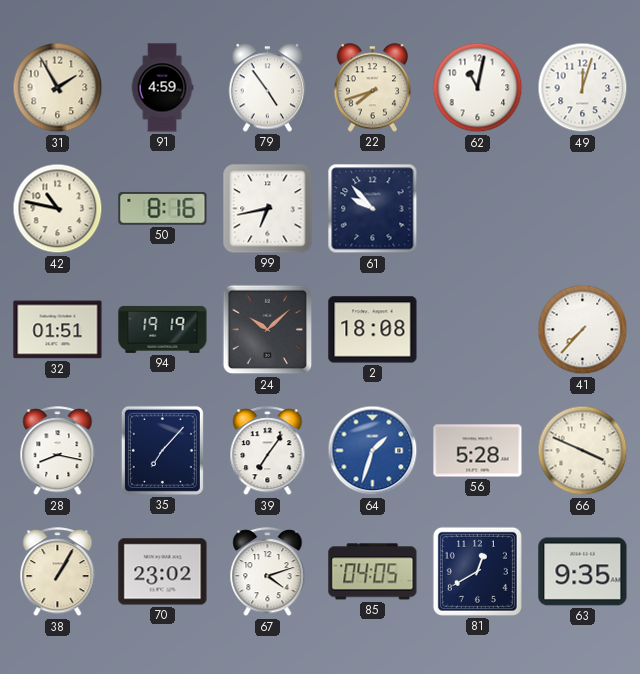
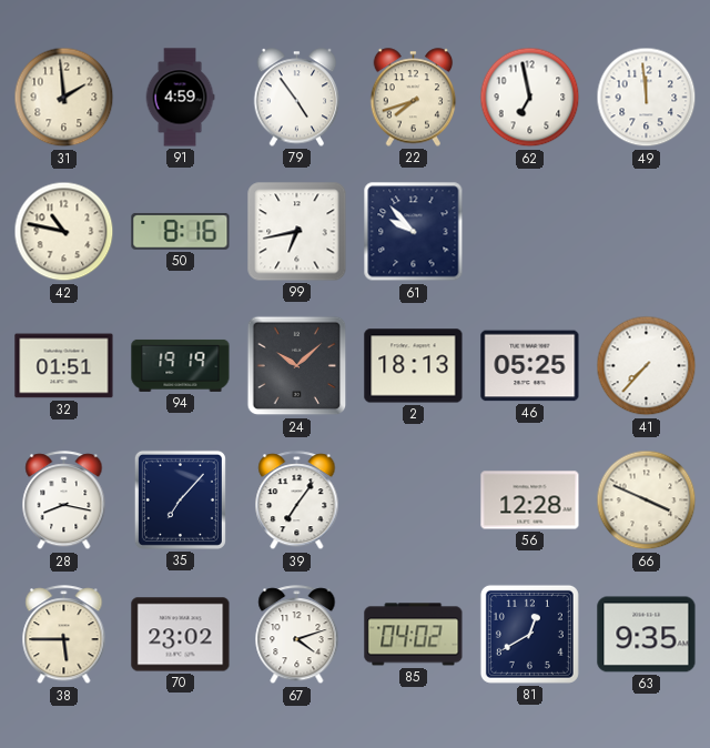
31: 1:55 -> 1:59 (64, 98)
62: 11:02 -> 6:58 (530, 98)
49: 12:03 -> 11:59 (647, 98)
2: 18:08 -> 18:13 (414, 366)
46: none -> 05:25 (530, 366)
64: 1:33 -> none (373, 451)
56: 5:28 -> 12:28 (530, 501)
38: 1:05 -> 5:45 (64, 635)
85: 04:05 -> 04:02 (414, 635)
